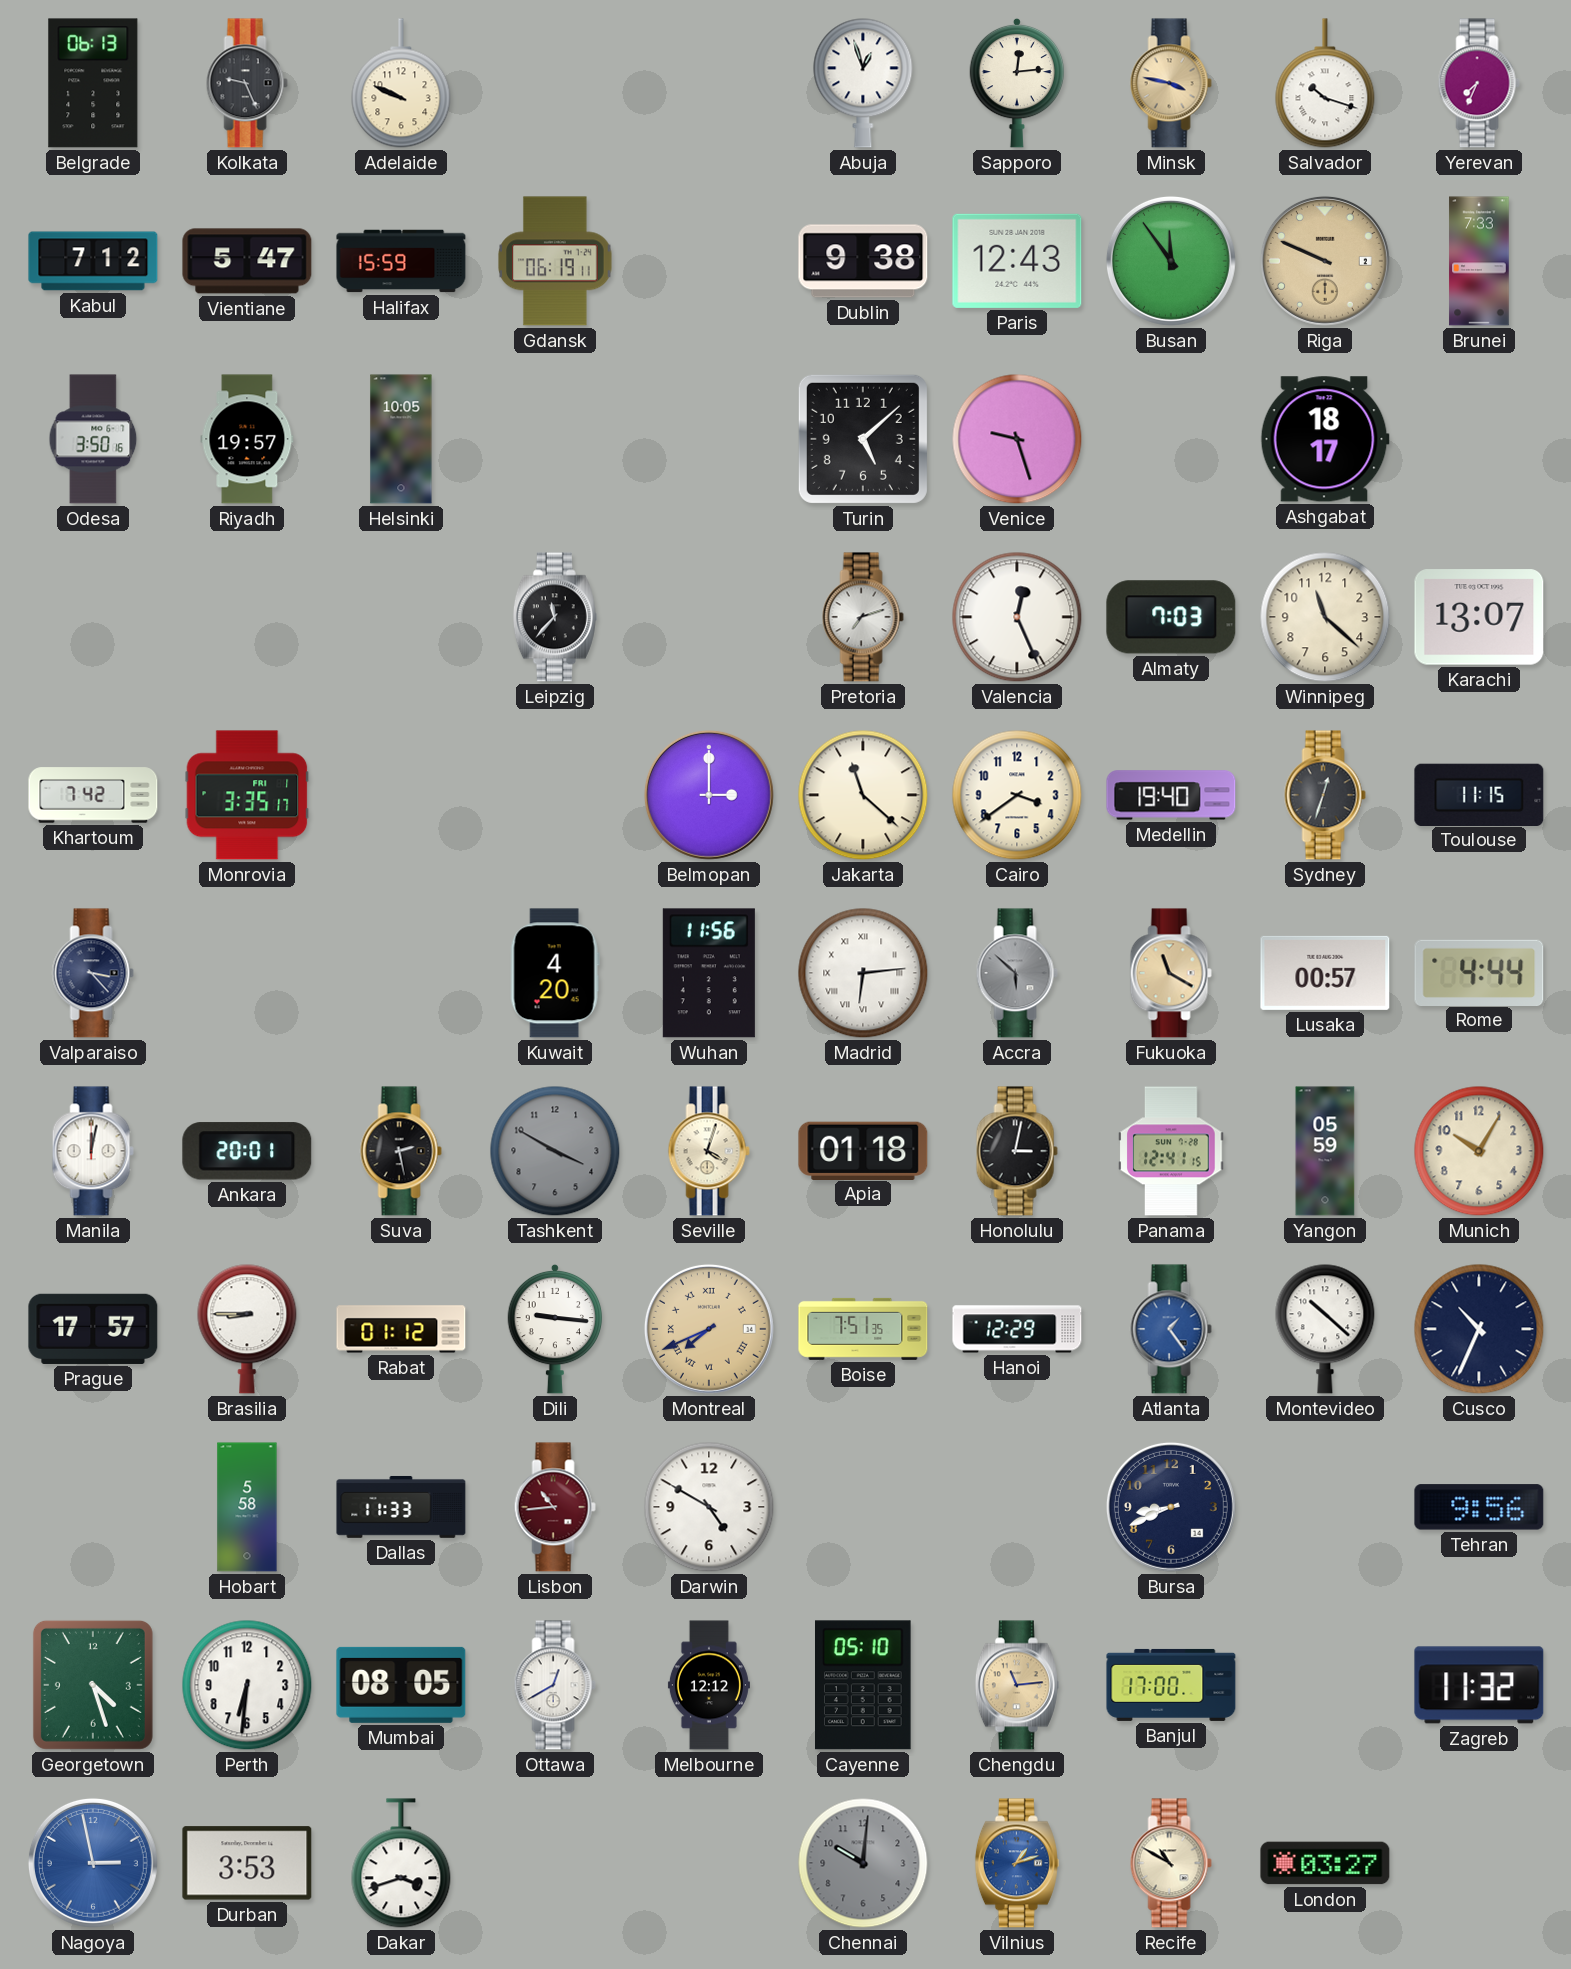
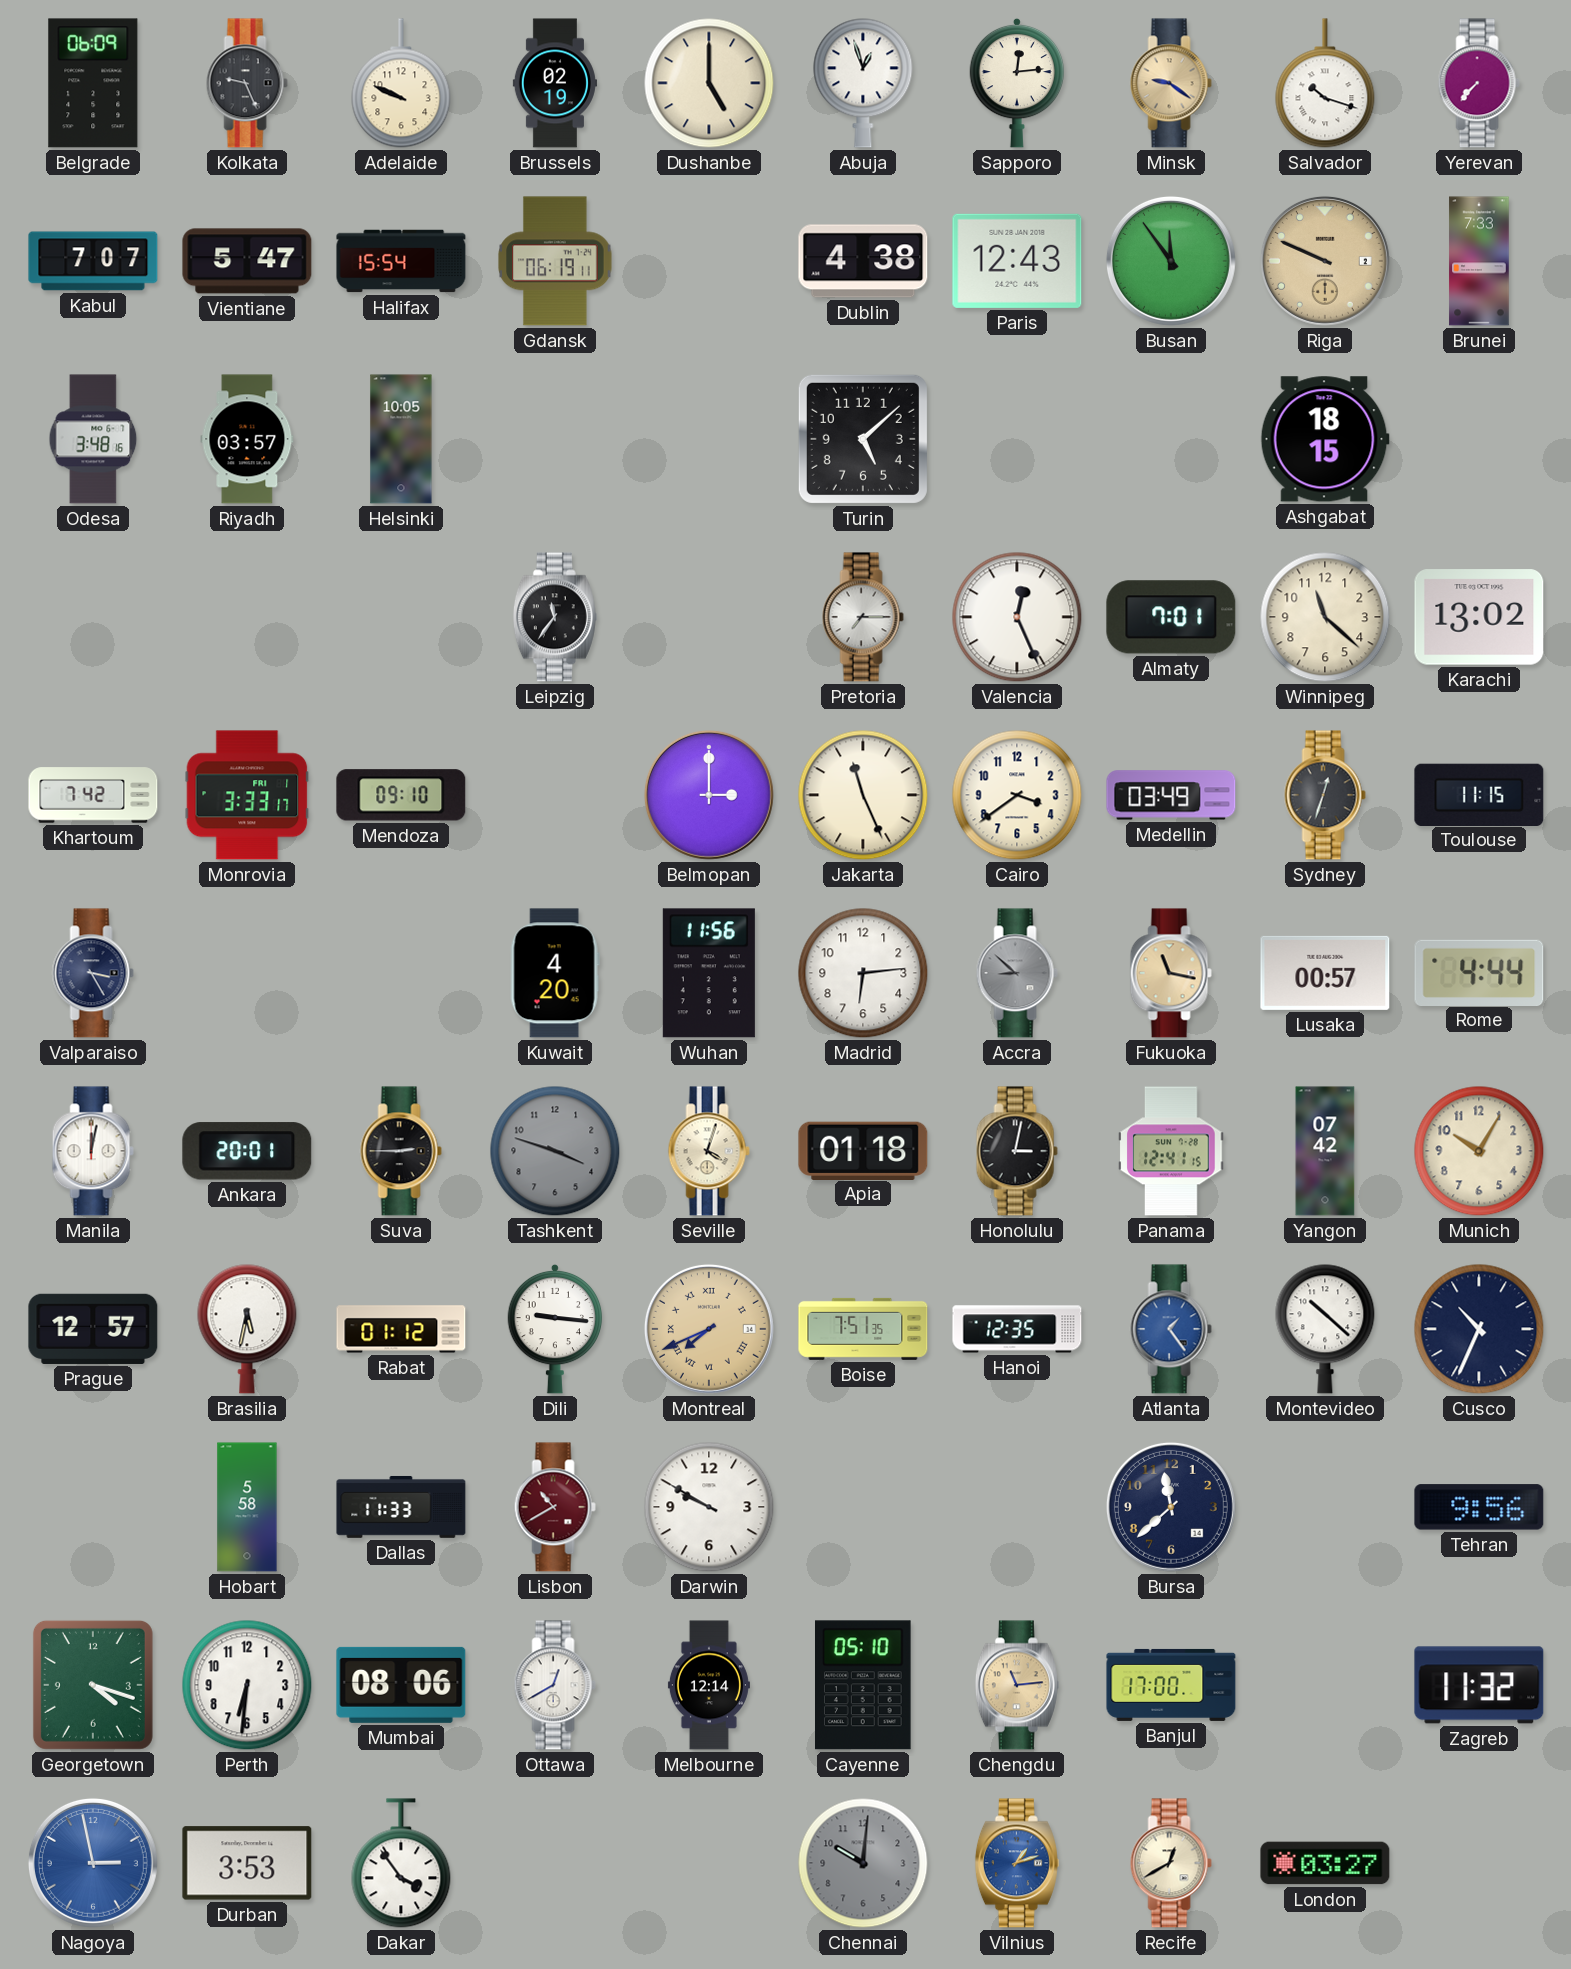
Belgrade: 06:13 -> 06:09 (93, 83)
Brussels: none -> 02:19 (555, 83)
Dushanbe: none -> 5:00 (709, 83)
Minsk: 3:47 -> 9:21 (1171, 83)
Yerevan: 7:34 -> 7:37 (1479, 83)
Kabul: 7:12 -> 7:07 (93, 261)
Halifax: 15:59 -> 15:54 (401, 261)
Dublin: 9:38 -> 4:38 (863, 261)
Odesa: 3:50 -> 3:48 (93, 439)
Riyadh: 19:57 -> 03:57 (247, 439)
Venice: 9:27 -> none (1017, 439)
Ashgabat: 18:17 -> 18:15 (1325, 439)
Leipzig: 11:37 -> 11:36 (555, 617)
Pretoria: 7:12 -> 7:15 (863, 617)
Almaty: 7:03 -> 7:01 (1171, 617)
Karachi: 13:07 -> 13:02 (1479, 617)
Monrovia: 3:35 -> 3:33 (247, 795)
Mendoza: none -> 09:10 (401, 795)
Jakarta: 11:22 -> 11:26 (863, 795)
Medellin: 19:40 -> 03:49 (1171, 795)
Valparaiso: 3:23 -> 3:25 (93, 973)
Madrid numerals: Roman -> Arabic (863, 973)
Accra: 5:52 -> 8:52 (1017, 973)
Fukuoka: 11:20 -> 11:17 (1171, 973)
Suva: 2:28 -> 2:45 (401, 1151)
Tashkent: 3:50 -> 3:48 (555, 1151)
Yangon: 05:59 -> 07:42 (1325, 1151)
Prague: 17:57 -> 12:57 (93, 1329)
Brasilia: 8:45 -> 5:32 (247, 1329)
Hanoi: 12:29 -> 12:35 (1017, 1329)
Lisbon: 10:44 -> 10:40 (555, 1507)
Darwin: 4:50 -> 9:50 (709, 1507)
Bursa: 8:41 -> 11:38 (1171, 1507)
Georgetown: 4:27 -> 4:18 (93, 1685)
Mumbai: 08:05 -> 08:06 (401, 1685)
Melbourne: 12:12 -> 12:14 (709, 1685)
Dakar: 3:42 -> 3:54 (401, 1863)
Recife: 10:50 -> 12:40 (1171, 1863)
